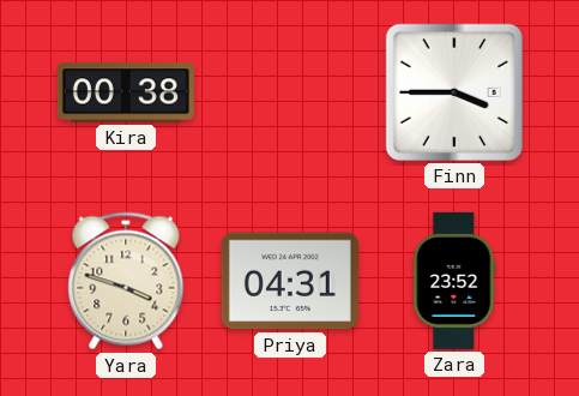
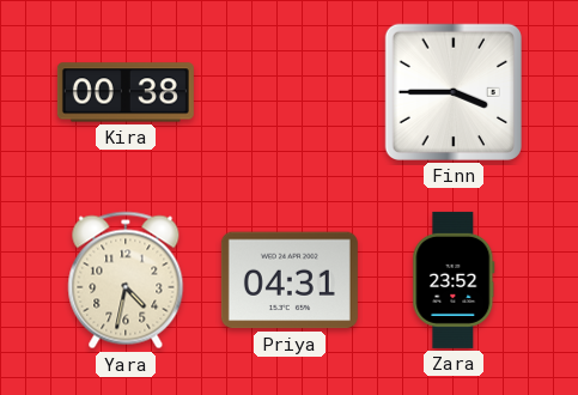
Yara: 3:48 -> 4:32 (126, 280)
